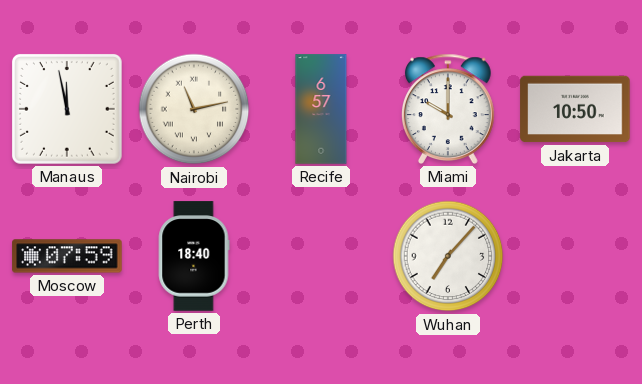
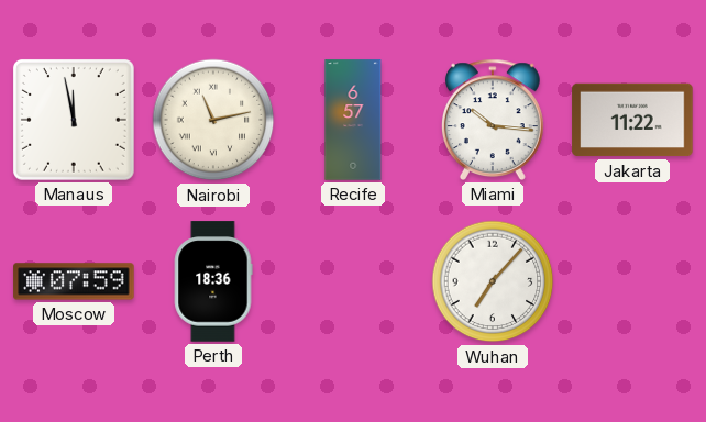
Miami: 10:00 -> 10:16 (494, 120)
Jakarta: 10:50 -> 11:22 (632, 120)
Perth: 18:40 -> 18:36 (213, 281)
